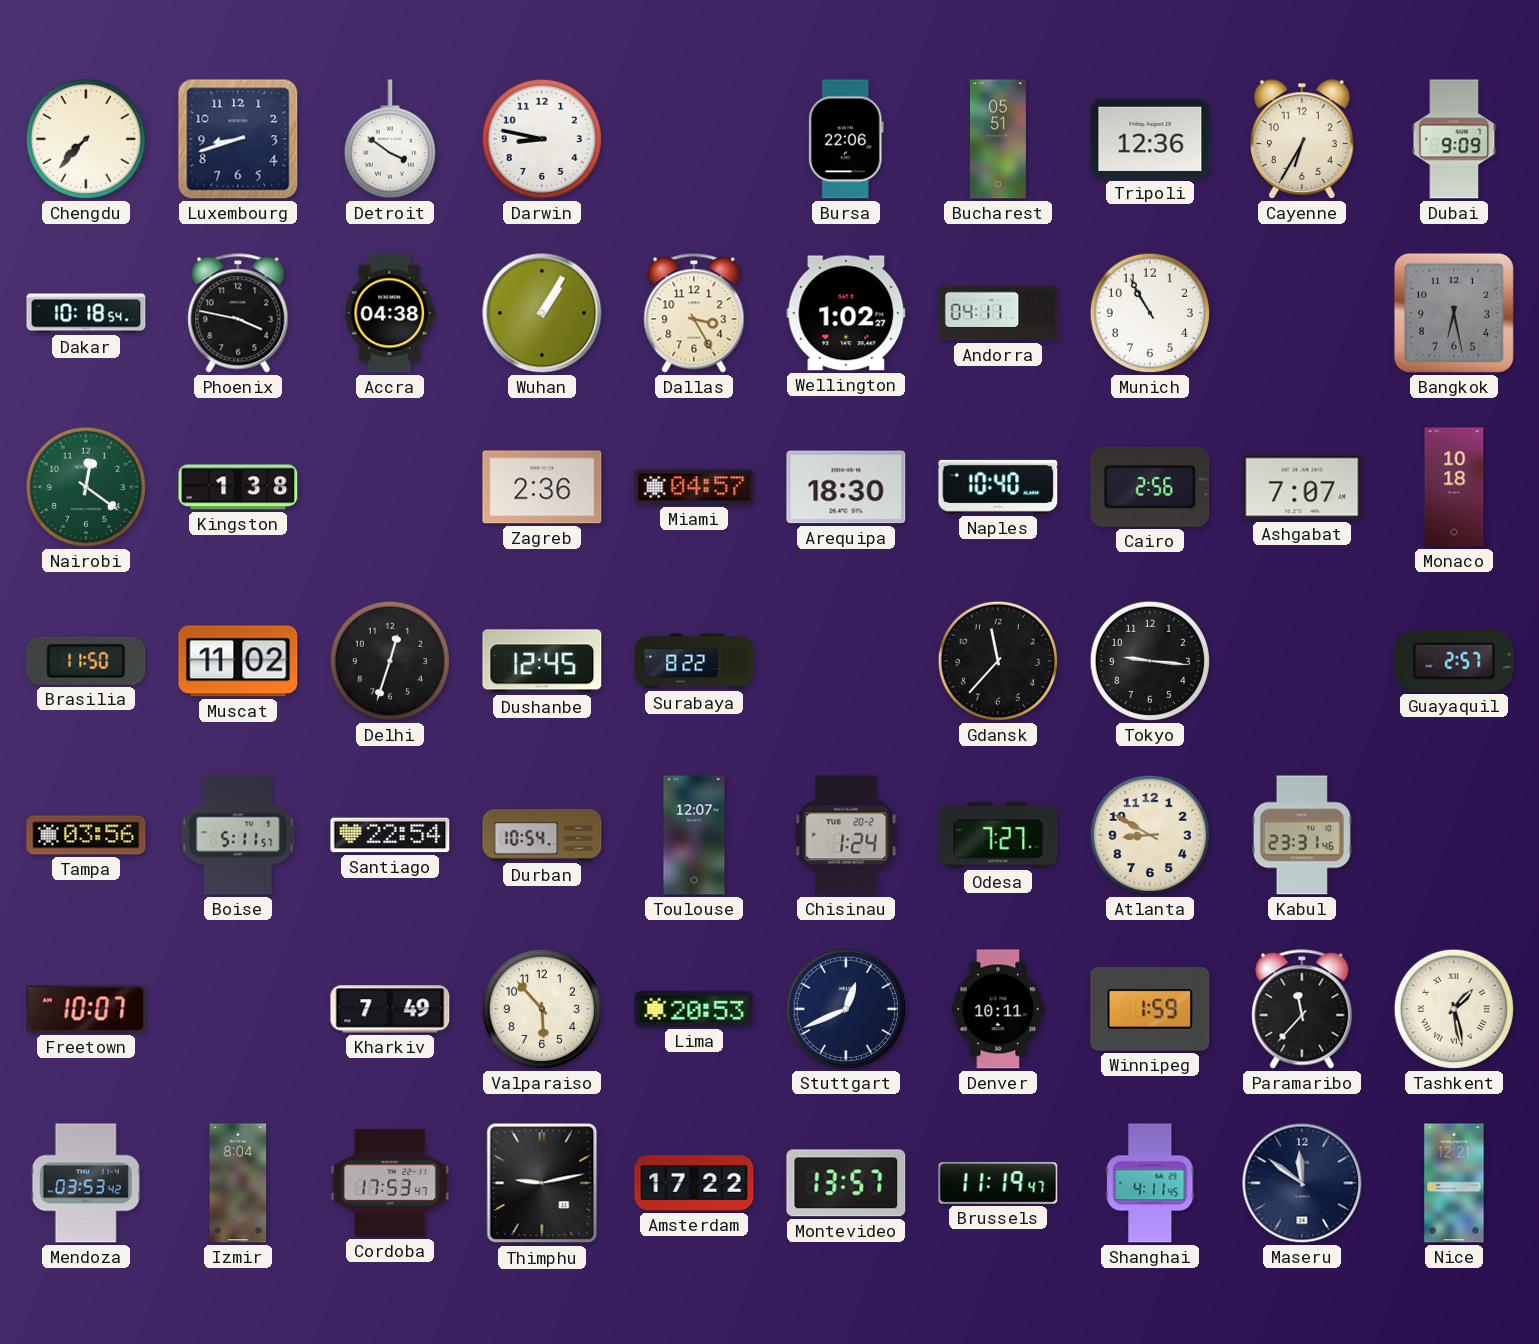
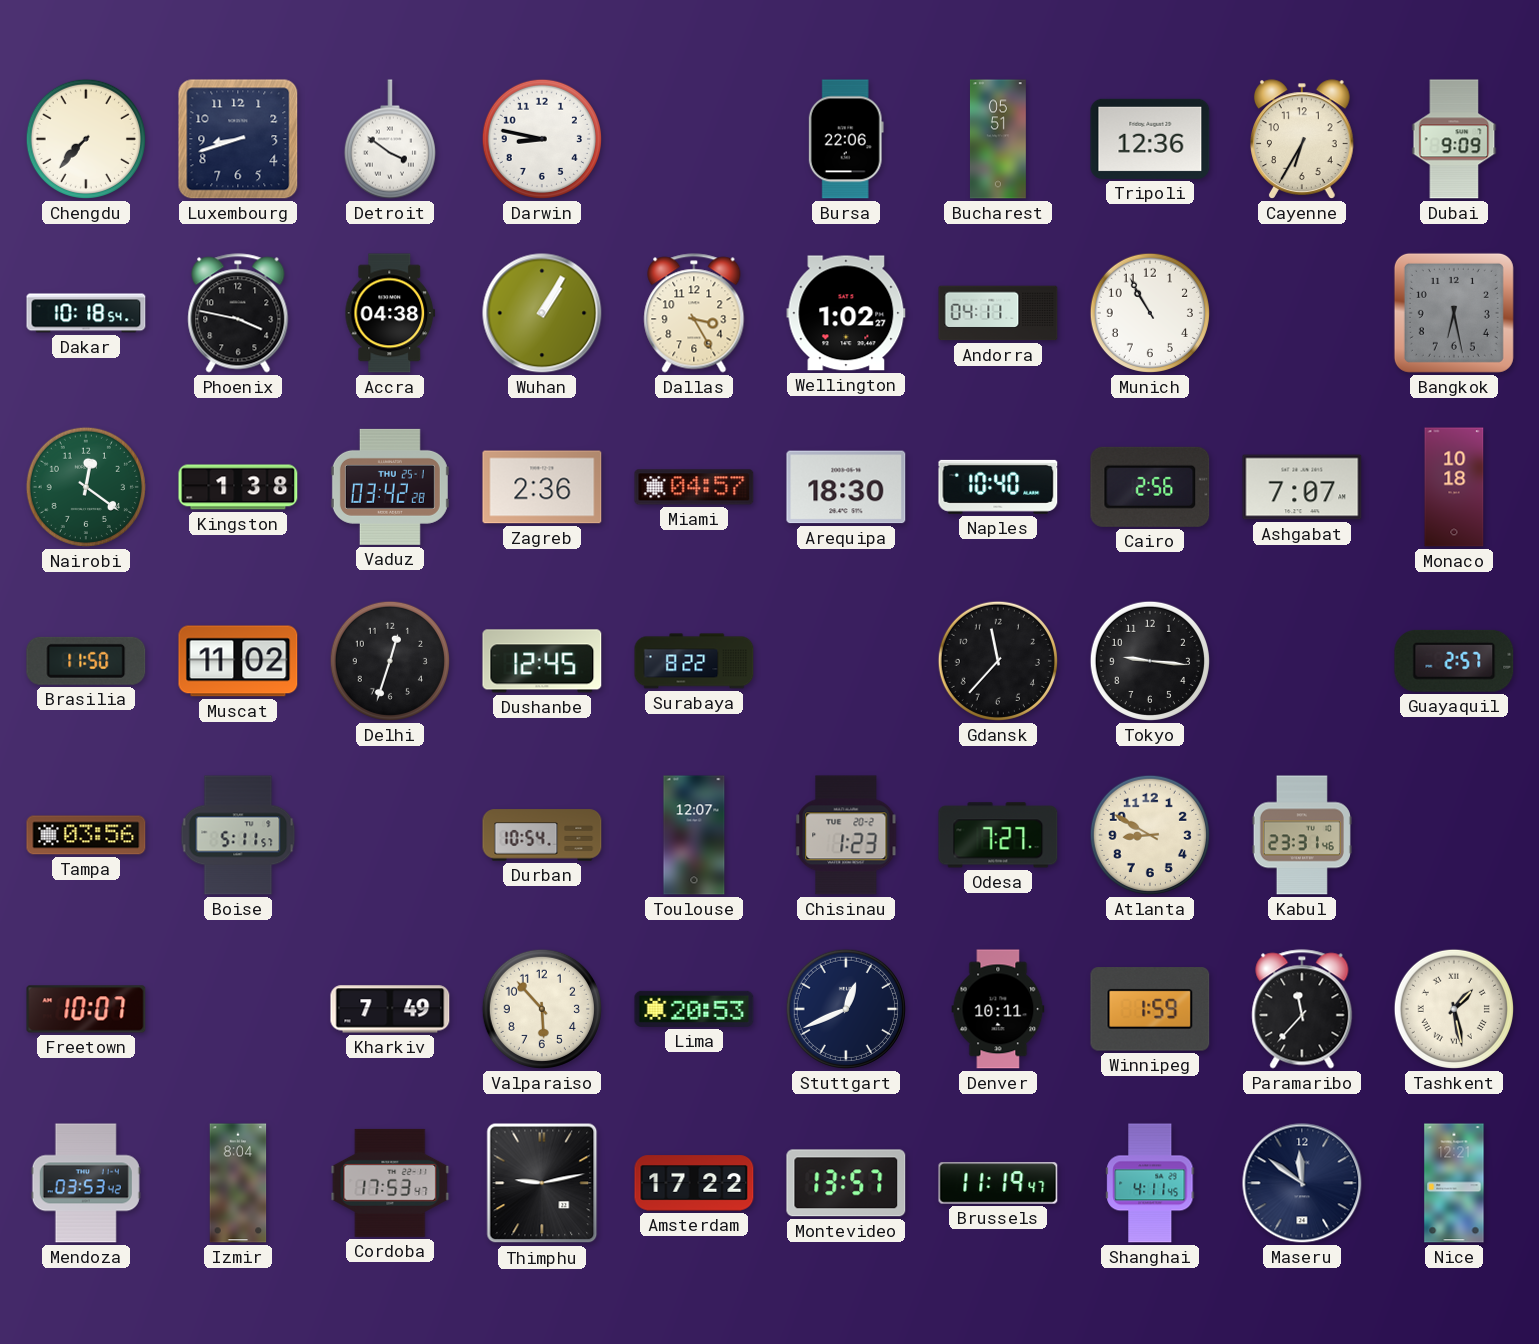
Vaduz: none -> 03:42 (390, 487)
Santiago: 22:54 -> none (390, 835)
Chisinau: 1:24 -> 1:23 (846, 835)
